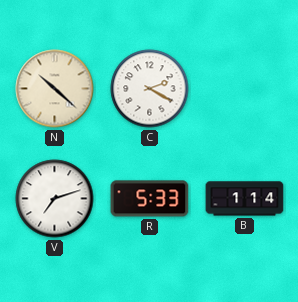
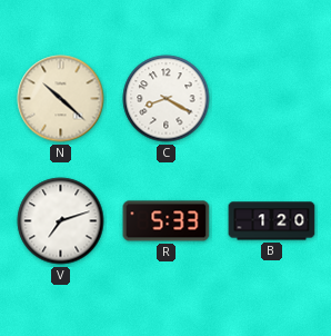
C: 2:20 -> 8:20 (167, 99)
B: 1:14 -> 1:20 (272, 221)
